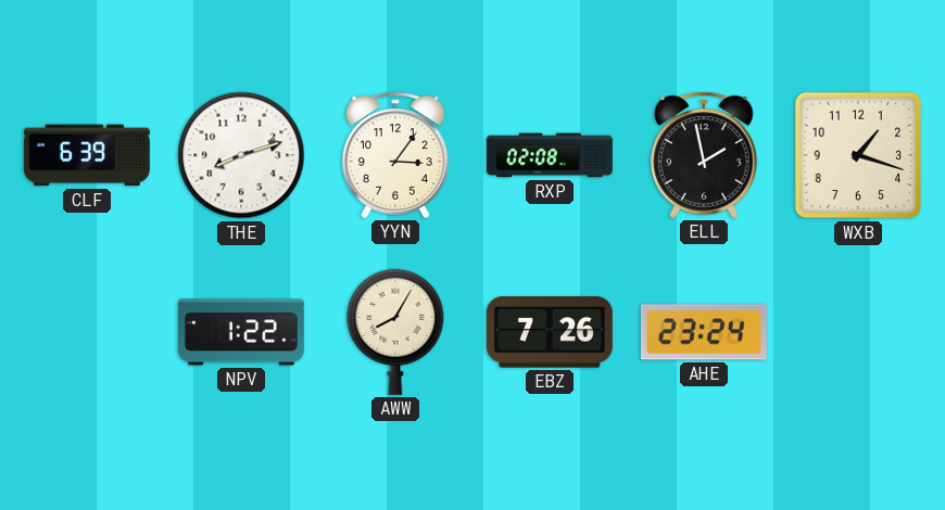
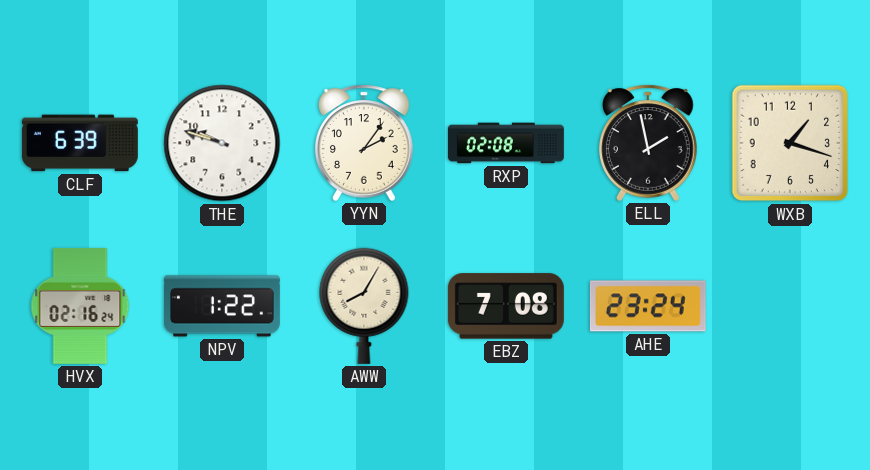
THE: 8:12 -> 9:48 (222, 143)
YYN: 3:06 -> 2:06 (365, 143)
HVX: none -> 02:16 (80, 306)
EBZ: 7:26 -> 7:08 (506, 306)
